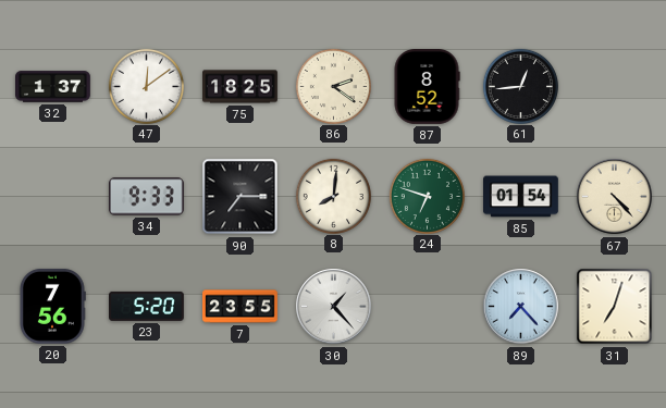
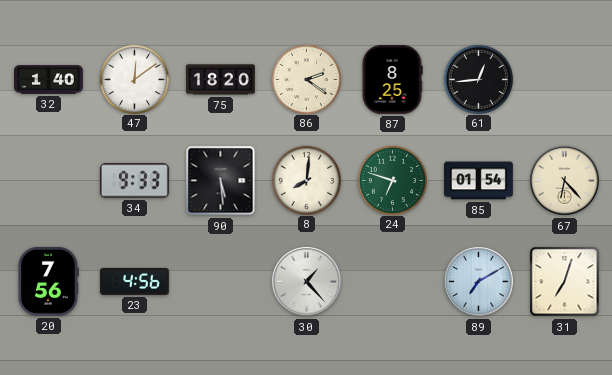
32: 1:37 -> 1:40 (49, 80)
75: 18:25 -> 18:20 (221, 80)
87: 8:52 -> 8:25 (392, 80)
90: 7:15 -> 5:29 (221, 181)
67: 4:23 -> 6:23 (565, 181)
23: 5:20 -> 4:56 (135, 281)
7: 23:55 -> none (240, 307)
89: 7:23 -> 7:10 (479, 282)
